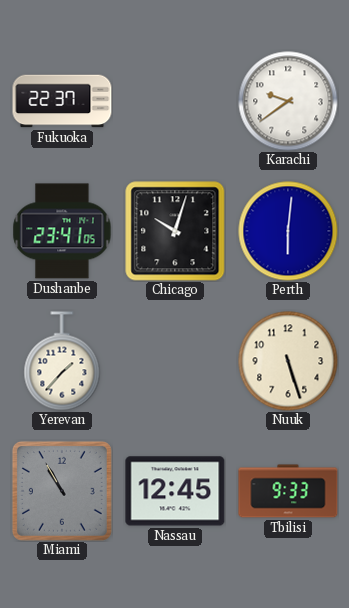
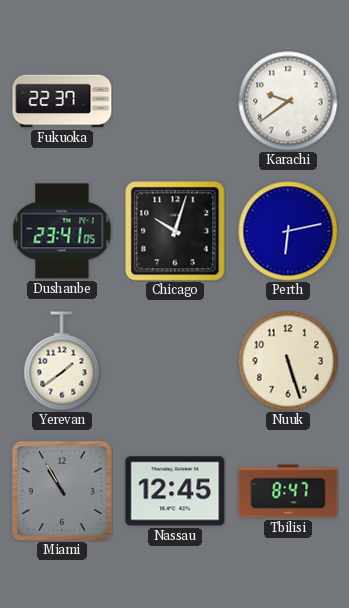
Perth: 6:01 -> 6:13 (288, 231)
Yerevan: 1:37 -> 1:39 (62, 361)
Tbilisi: 9:33 -> 8:47 (288, 491)
